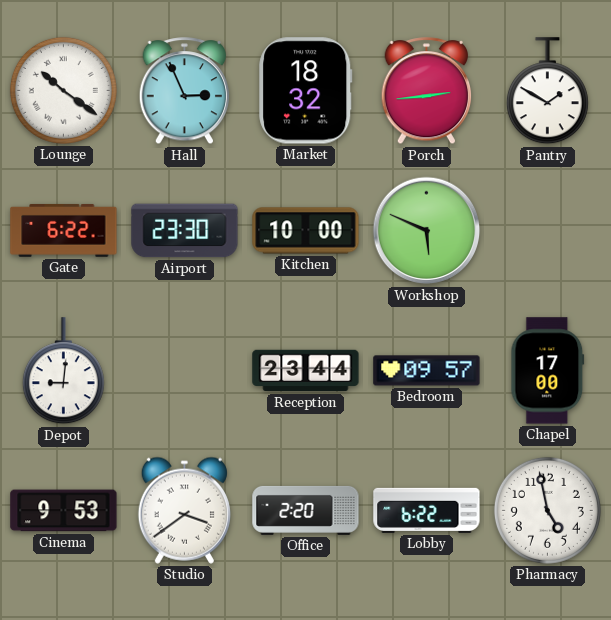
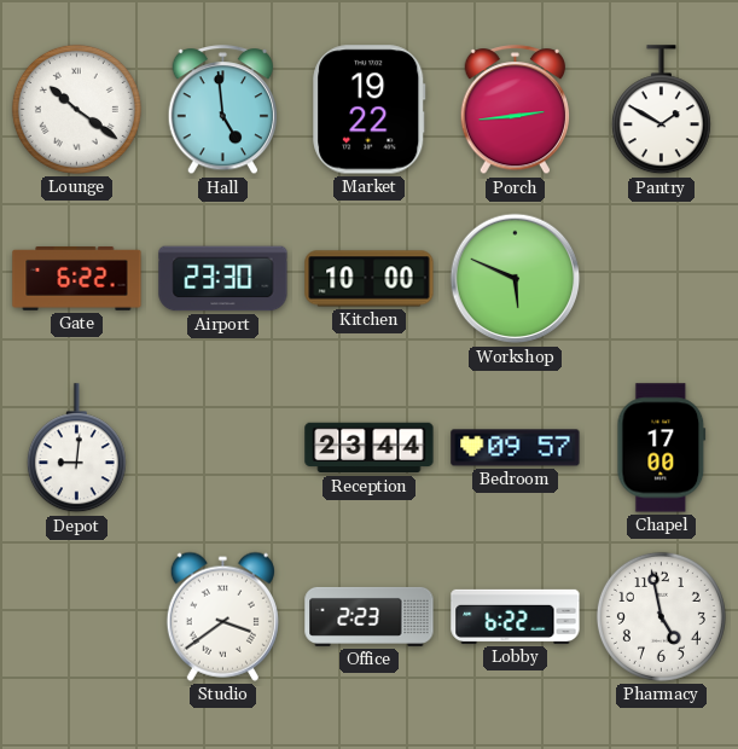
Hall: 2:56 -> 4:59 (223, 110)
Market: 18:32 -> 19:22 (370, 110)
Cinema: 9:53 -> none (64, 511)
Office: 2:20 -> 2:23 (370, 616)
